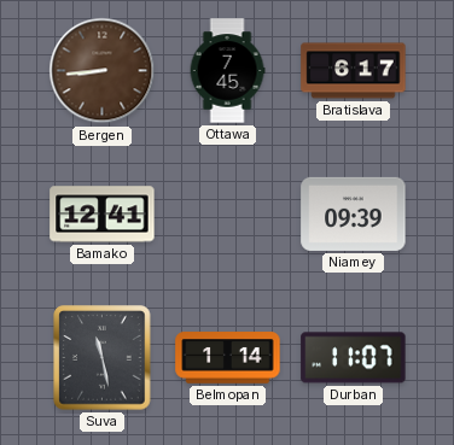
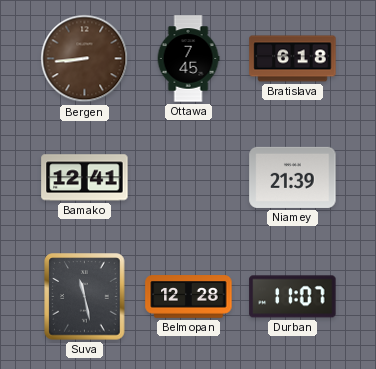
Bratislava: 6:17 -> 6:18 (293, 59)
Niamey: 09:39 -> 21:39 (293, 177)
Belmopan: 1:14 -> 12:28 (189, 297)
